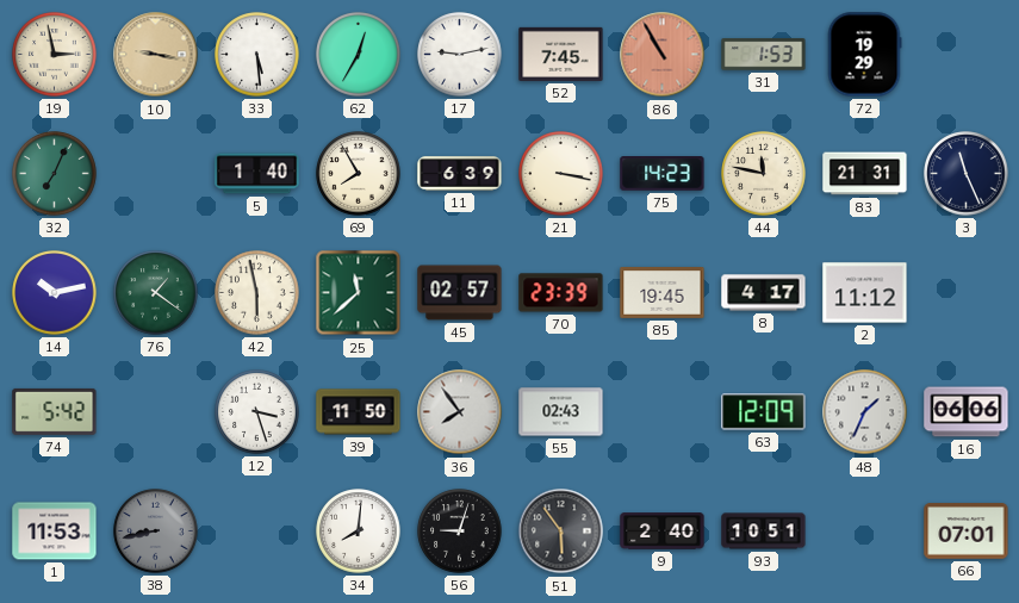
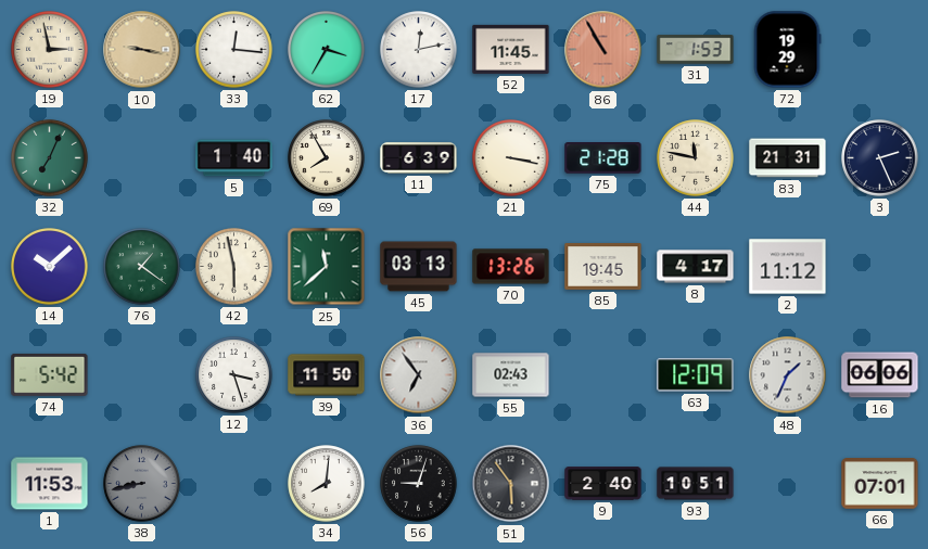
33: 5:29 -> 12:16 (234, 50)
62: 12:35 -> 3:35 (327, 50)
17: 9:13 -> 12:13 (419, 50)
52: 7:45 -> 11:45 (511, 49)
75: 14:23 -> 21:28 (603, 158)
3: 11:26 -> 2:26 (880, 158)
14: 10:13 -> 10:08 (50, 267)
45: 02:57 -> 03:13 (419, 267)
70: 23:39 -> 13:26 (511, 267)
36: 7:54 -> 6:54 (419, 375)
